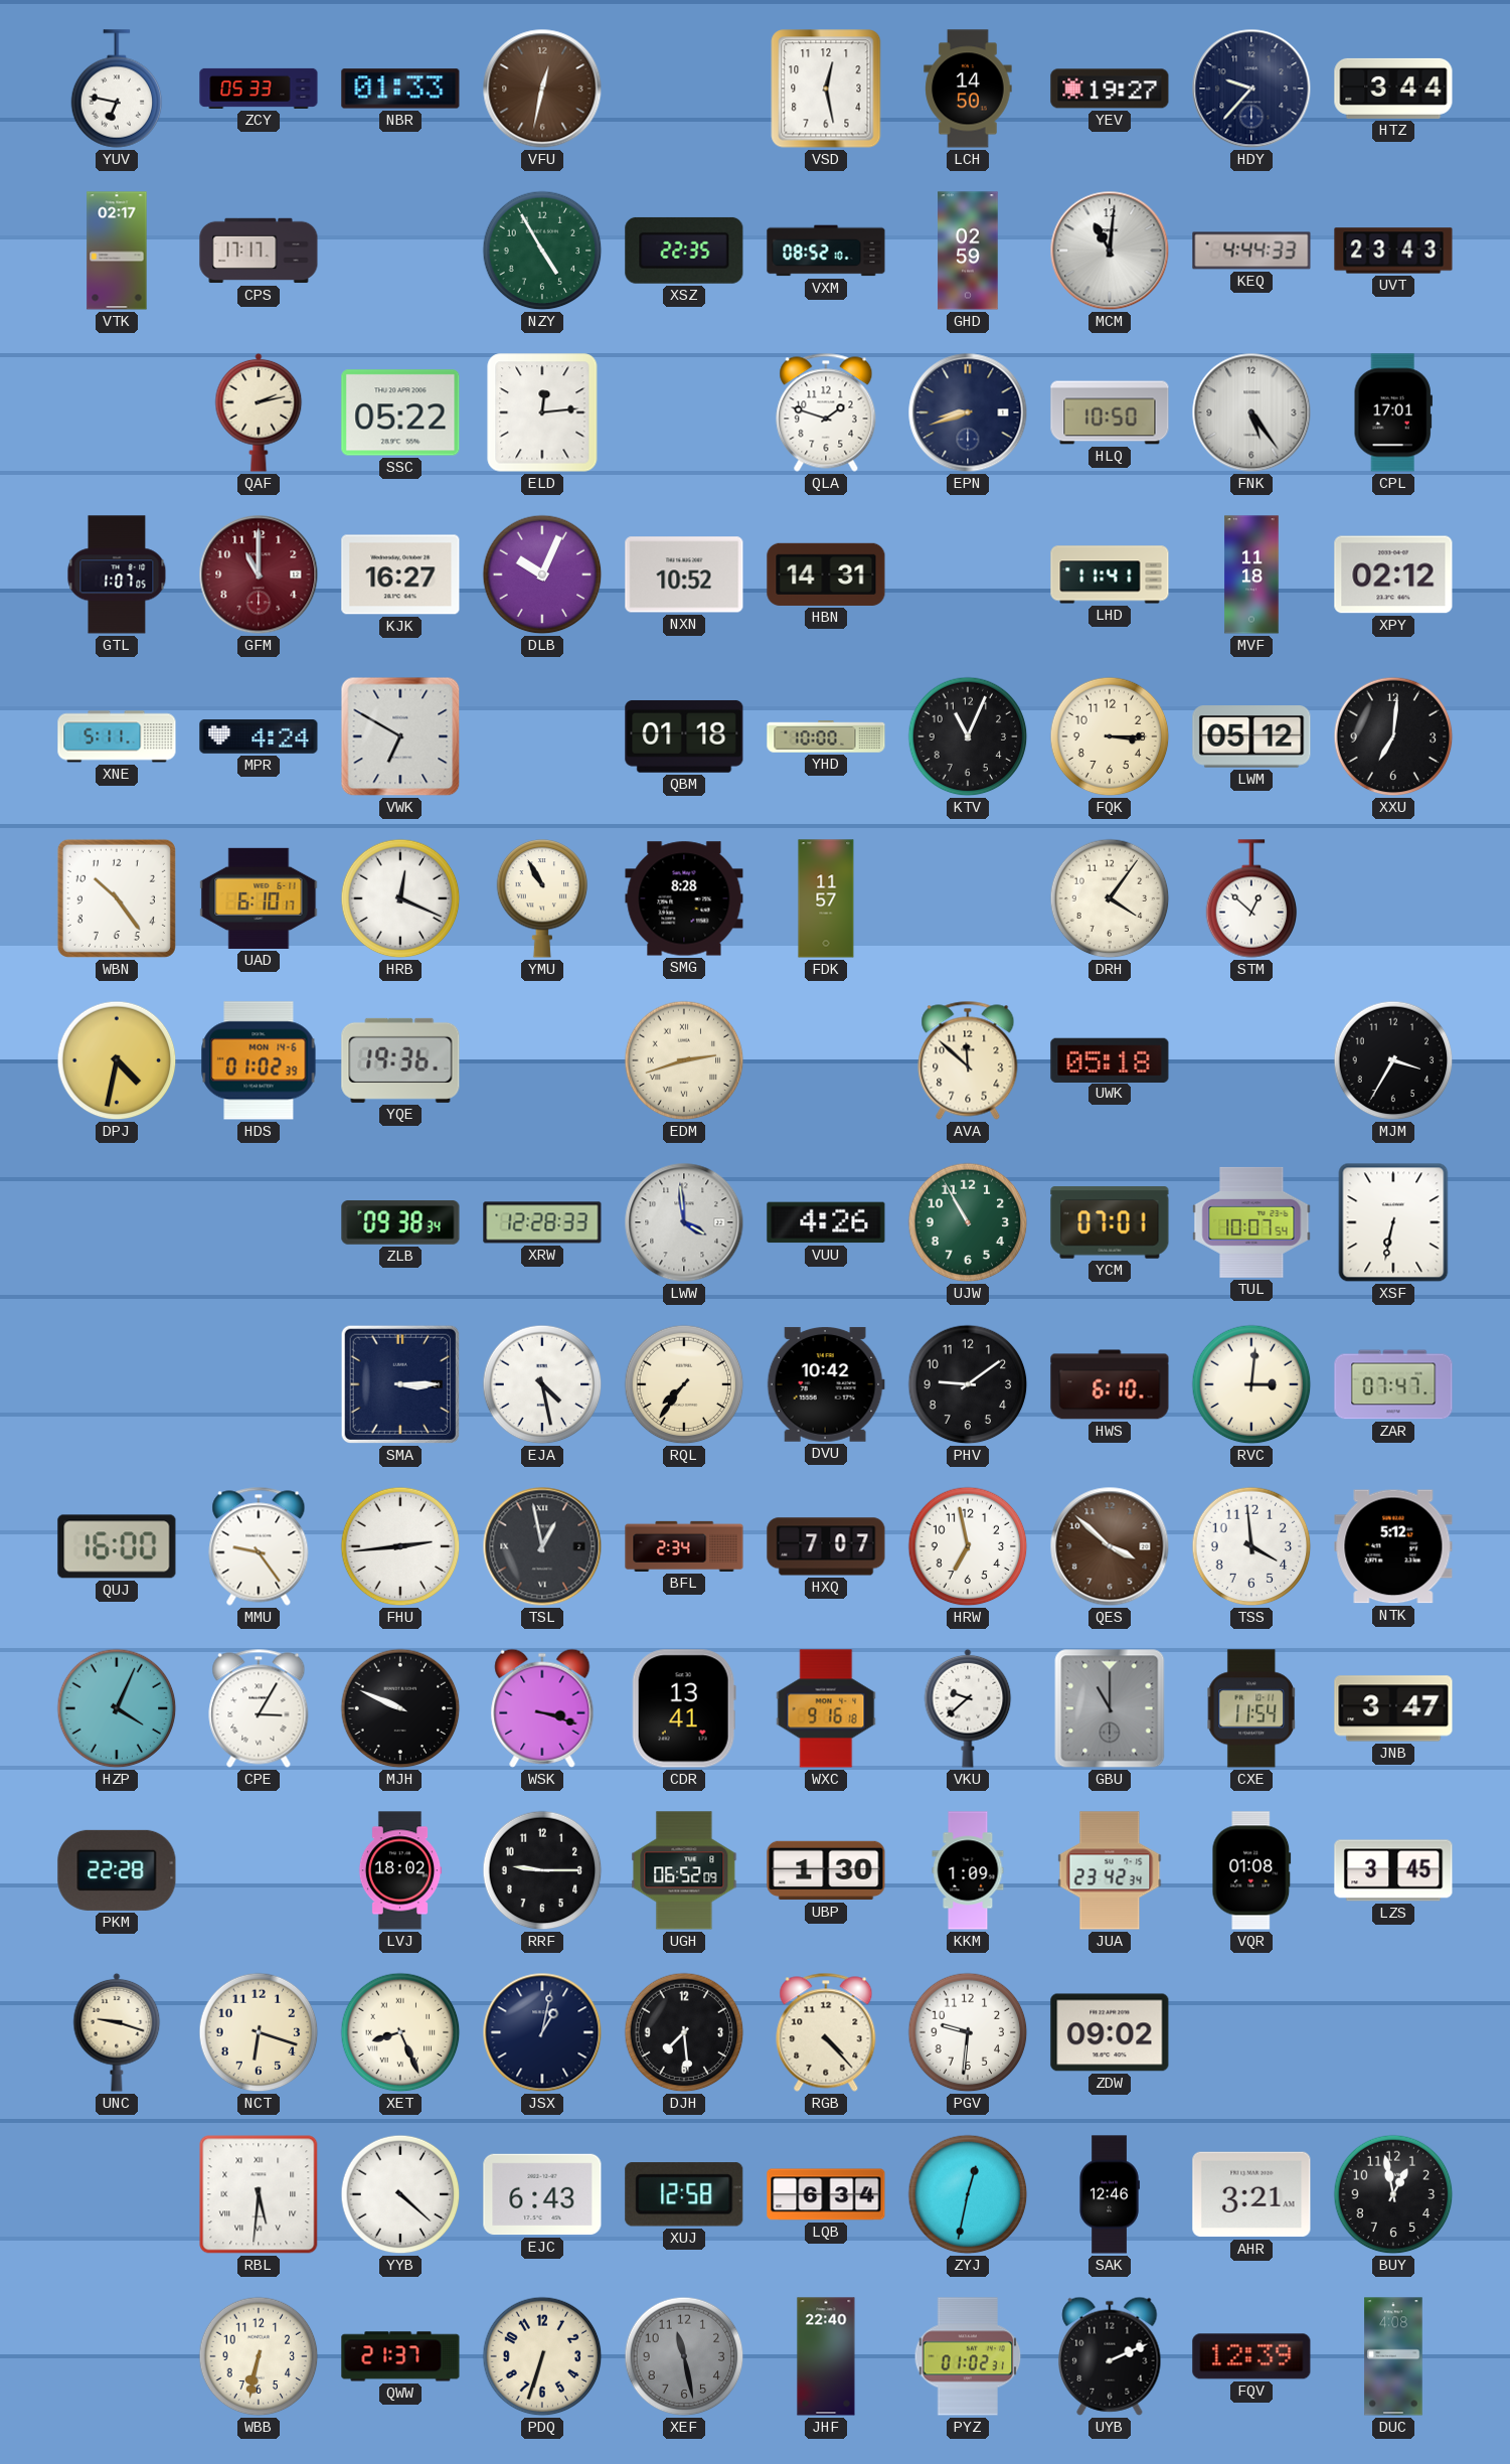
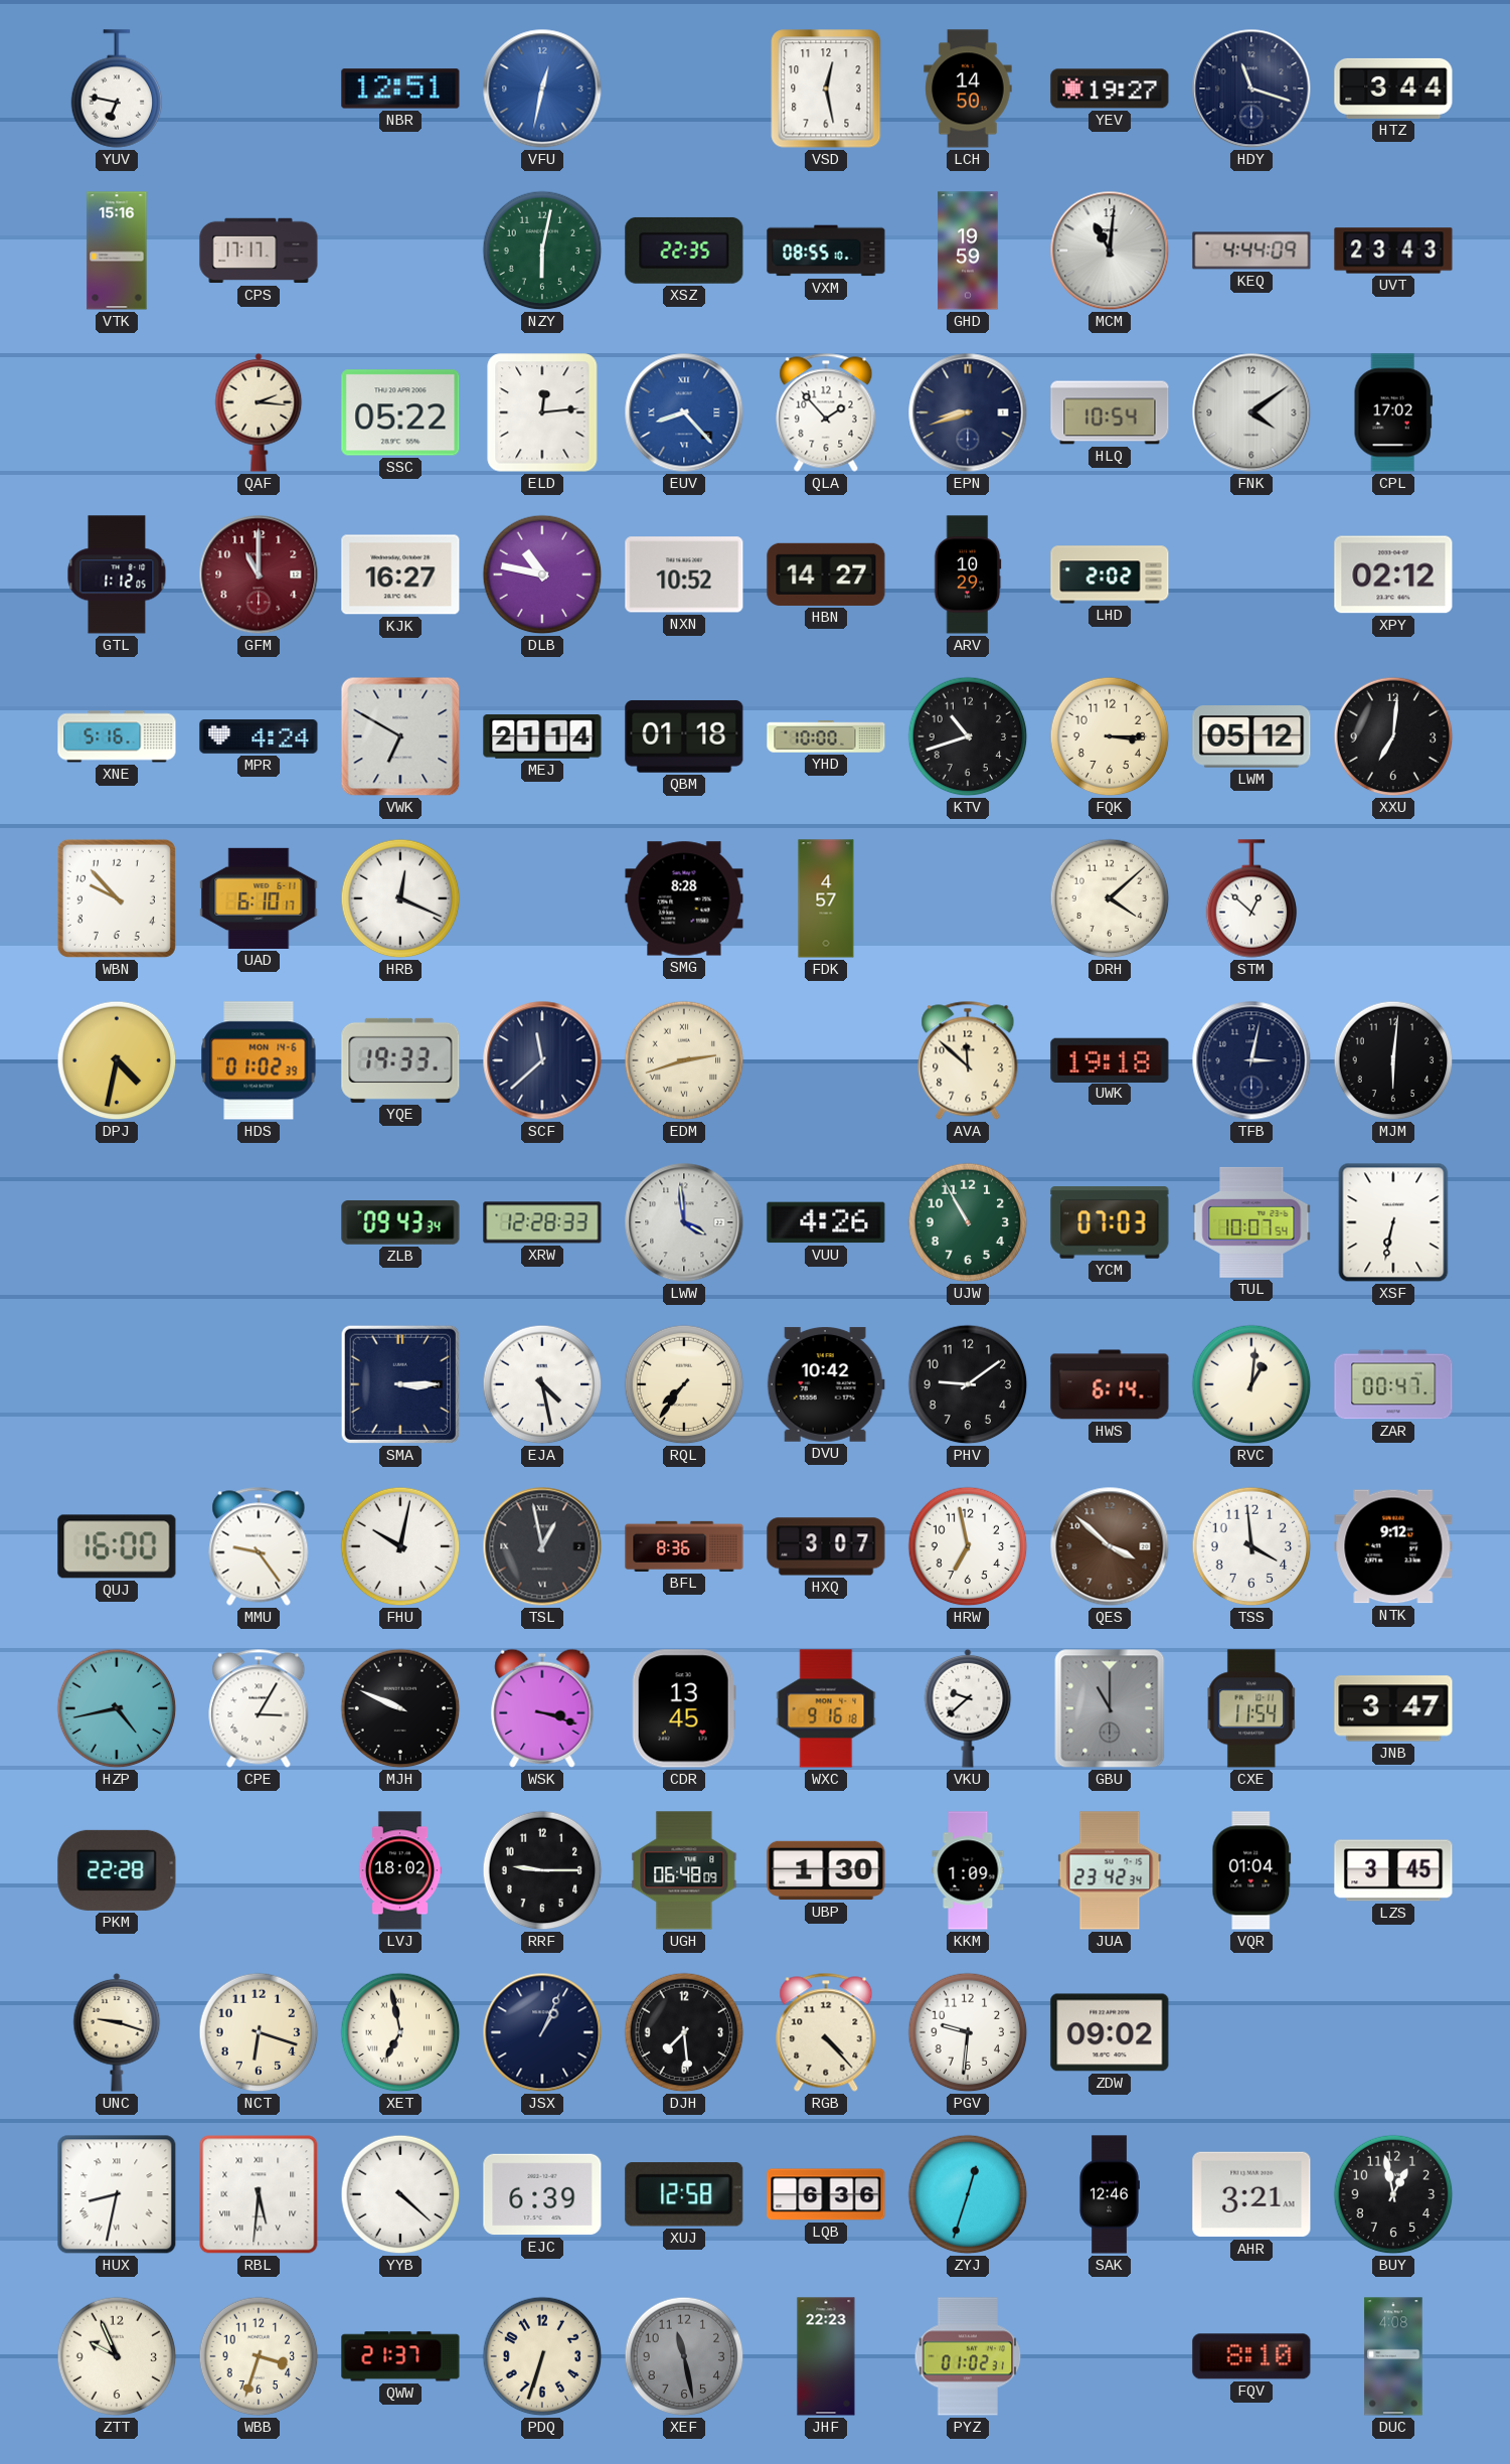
ZCY: 05:33 -> none (259, 89)
NBR: 01:33 -> 12:51 (400, 89)
VFU dial: brown -> blue (542, 89)
HDY: 9:37 -> 11:18 (1251, 89)
VTK: 02:17 -> 15:16 (117, 251)
NZY: 4:55 -> 6:02 (542, 251)
VXM: 08:52 -> 08:55 (826, 251)
GHD: 02:59 -> 19:59 (968, 251)
KEQ: 4:44:33 -> 4:44:09 (1251, 251)
QAF: 2:13 -> 2:16 (259, 413)
EUV: none -> 8:23 (684, 413)
QLA: 1:48 -> 1:53 (826, 413)
HLQ: 10:50 -> 10:54 (1110, 413)
FNK: 5:24 -> 4:09 (1251, 413)
CPL: 17:01 -> 17:02 (1393, 413)
GTL: 1:07 -> 1:12 (117, 574)
DLB: 10:04 -> 10:47 (542, 574)
HBN: 14:31 -> 14:27 (826, 574)
ARV: none -> 10:29 (968, 574)
LHD: 11:41 -> 2:02 (1110, 574)
MVF: 11:18 -> none (1251, 574)
XNE: 5:11 -> 5:16 (117, 736)
MEJ: none -> 21:14 (542, 736)
KTV: 11:04 -> 10:42 (968, 736)
WBN: 10:24 -> 9:53 (117, 898)
YMU: 10:55 -> none (542, 898)
FDK: 11:57 -> 4:57 (826, 898)
DRH: 4:06 -> 4:08 (1110, 898)
YQE: 19:36 -> 19:33 (400, 1060)
SCF: none -> 11:38 (542, 1060)
UWK: 05:18 -> 19:18 (1110, 1059)
TFB: none -> 3:02 (1251, 1060)
MJM: 3:35 -> 6:01 (1393, 1060)
ZLB: 09:38 -> 09:43 (400, 1222)
YCM: 07:01 -> 07:03 (1110, 1222)
HWS: 6:10 -> 6:14 (1110, 1384)
RVC: 3:01 -> 1:01 (1251, 1384)
ZAR: 07:47 -> 00:47 (1393, 1384)
FHU: 2:44 -> 10:02 (400, 1546)
BFL: 2:34 -> 8:36 (684, 1546)
HXQ: 7:07 -> 3:07 (826, 1546)
NTK: 5:12 -> 9:12 (1393, 1546)
HZP: 4:04 -> 4:43 (117, 1708)
CDR: 13:41 -> 13:45 (684, 1708)
UGH: 06:52 -> 06:48 (684, 1870)
VQR: 01:08 -> 01:04 (1251, 1870)
XET: 8:26 -> 6:58 (400, 2032)
JSX: 1:02 -> 1:04 (542, 2032)
HUX: none -> 8:32 (117, 2194)
EJC: 6:43 -> 6:39 (542, 2194)
LQB: 6:34 -> 6:36 (826, 2194)
ZYJ: 12:32 -> 12:33 (968, 2194)
ZTT: none -> 9:56 (117, 2356)
WBB: 6:32 -> 3:33 (259, 2356)
JHF: 22:40 -> 22:23 (826, 2356)
UYB: 2:11 -> none (1110, 2356)
FQV: 12:39 -> 8:10 (1251, 2356)
